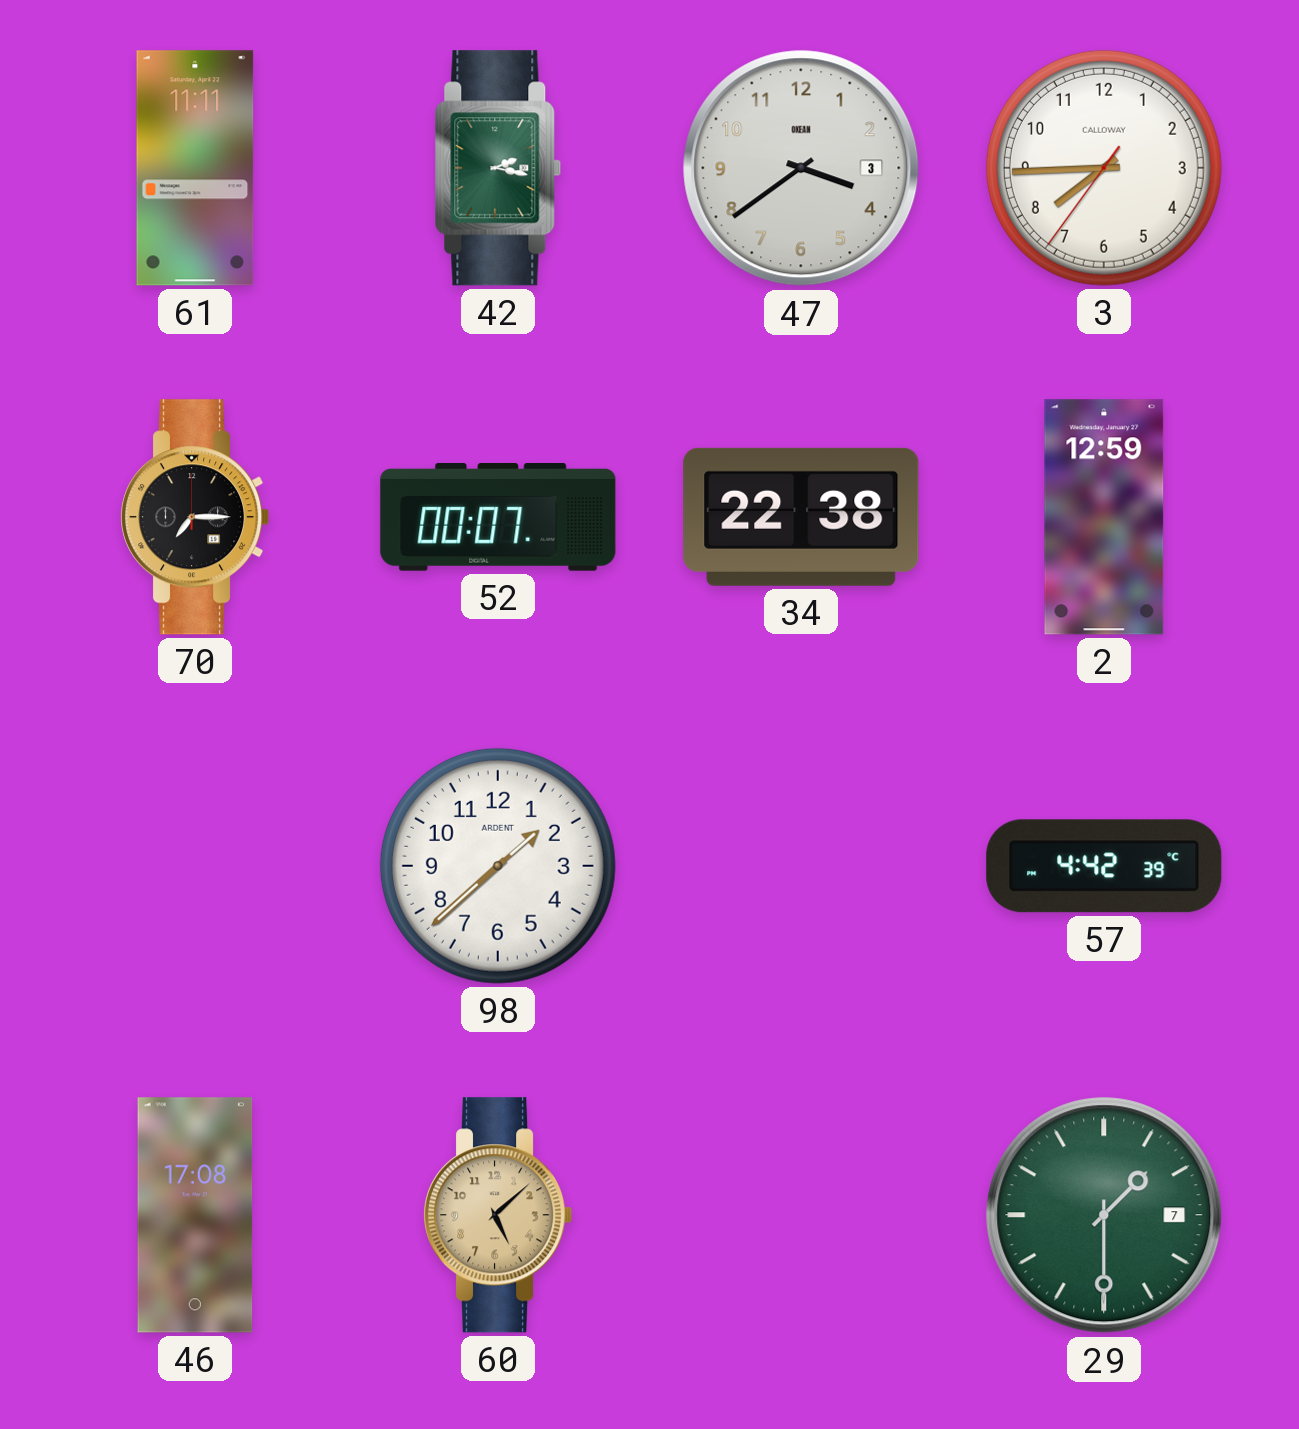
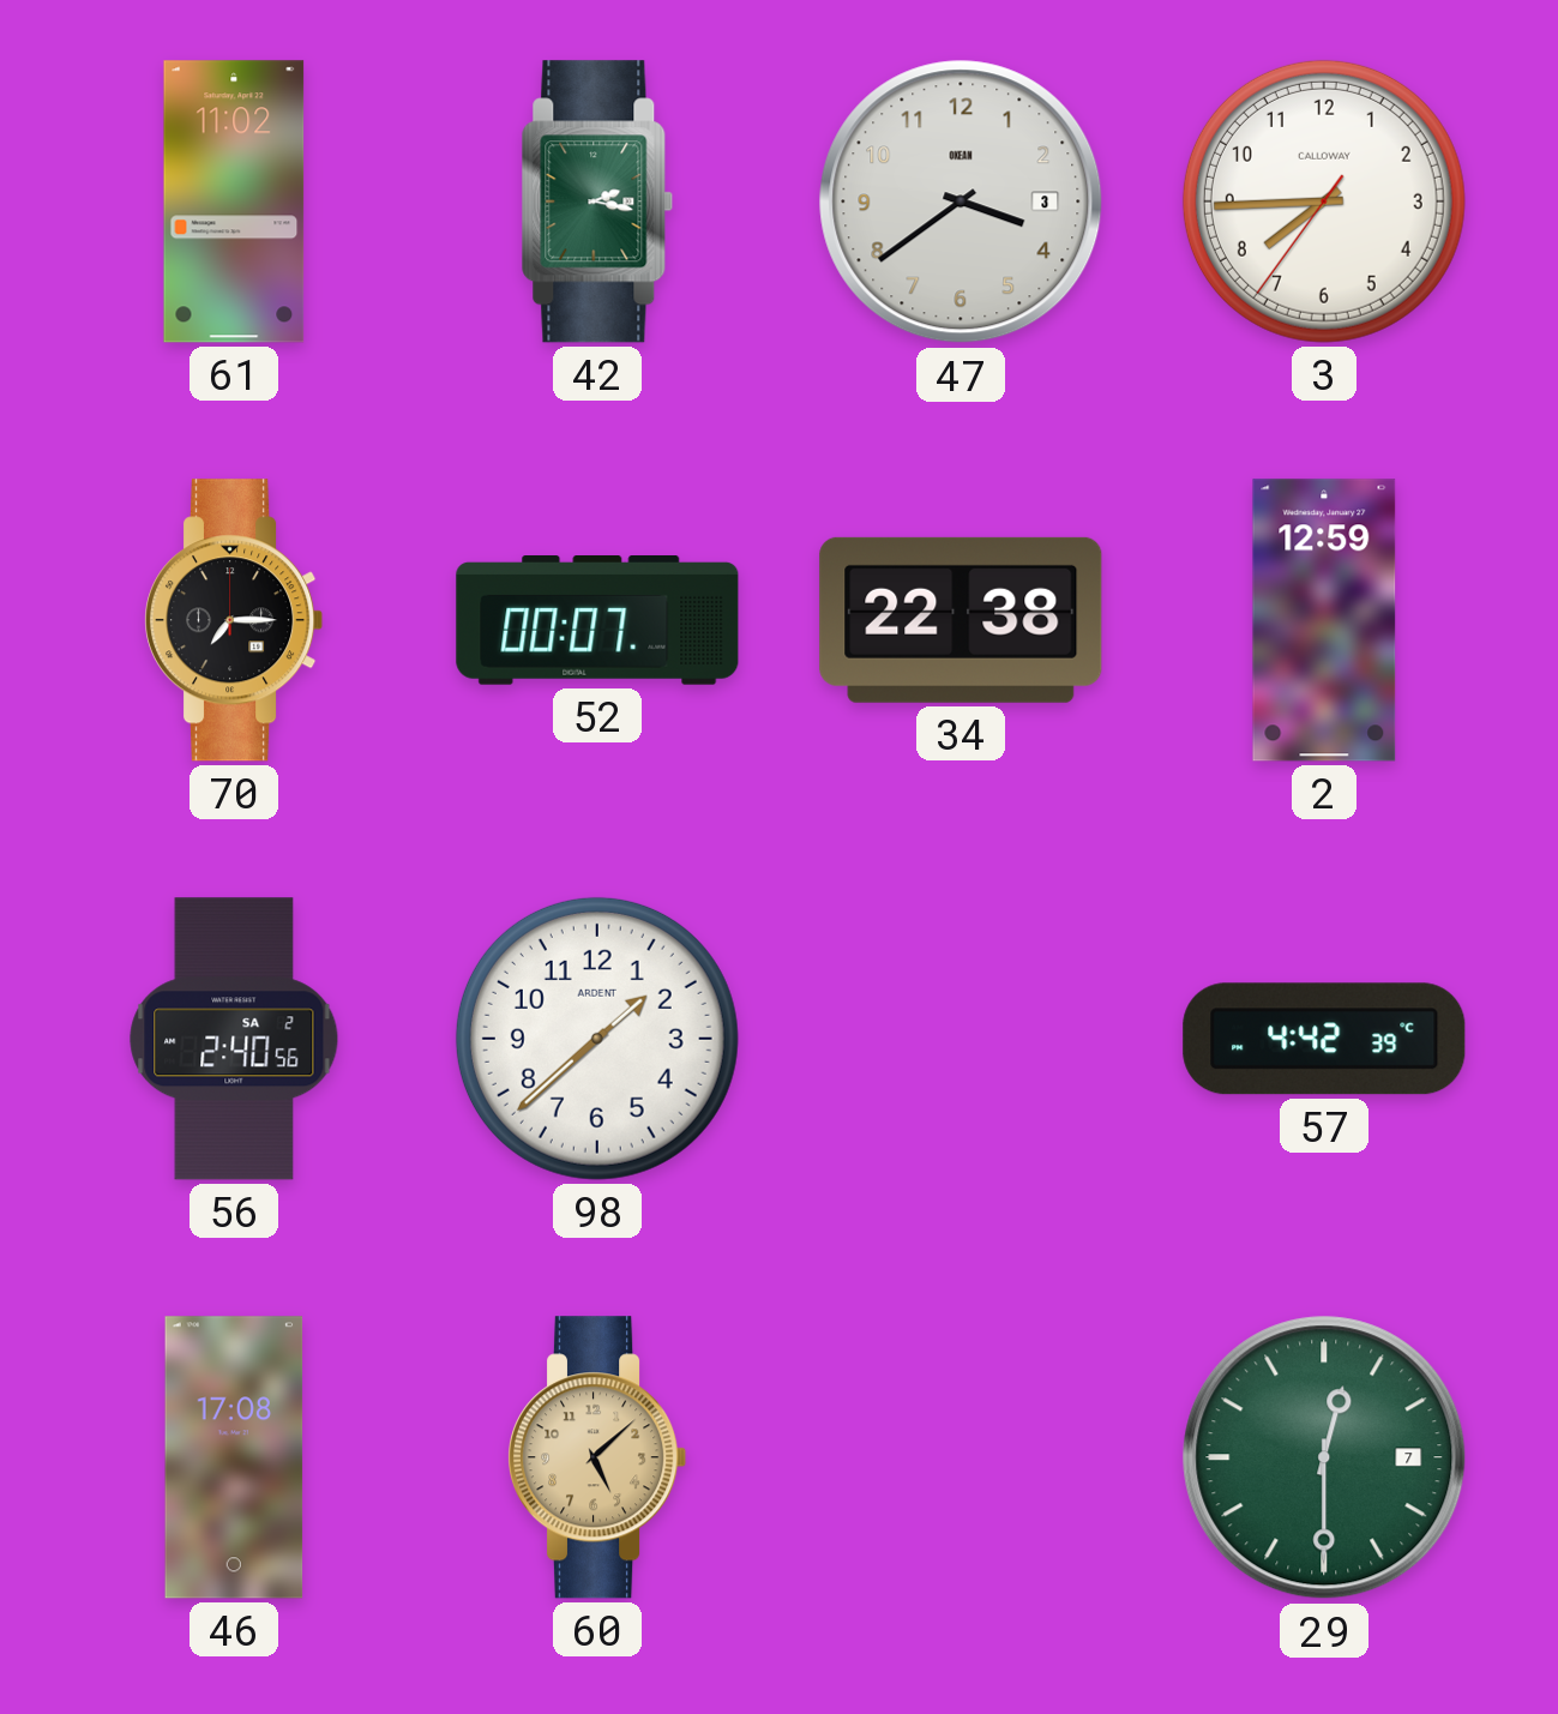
61: 11:11 -> 11:02 (234, 202)
56: none -> 2:40 (234, 1039)
29: 1:30 -> 12:30 (1324, 1457)
